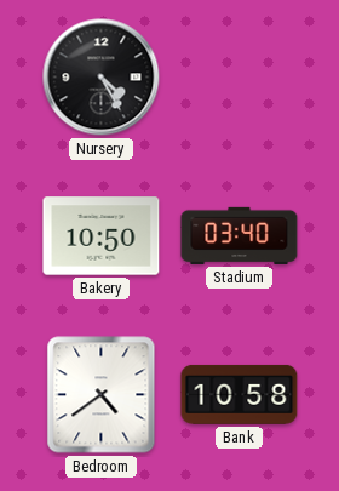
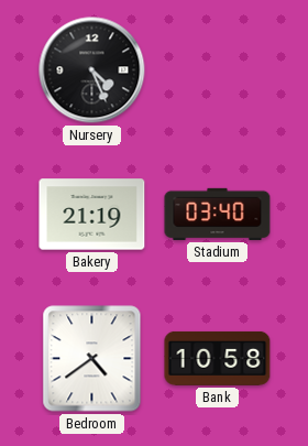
Nursery: 4:25 -> 4:26 (92, 70)
Bakery: 10:50 -> 21:19 (92, 215)
